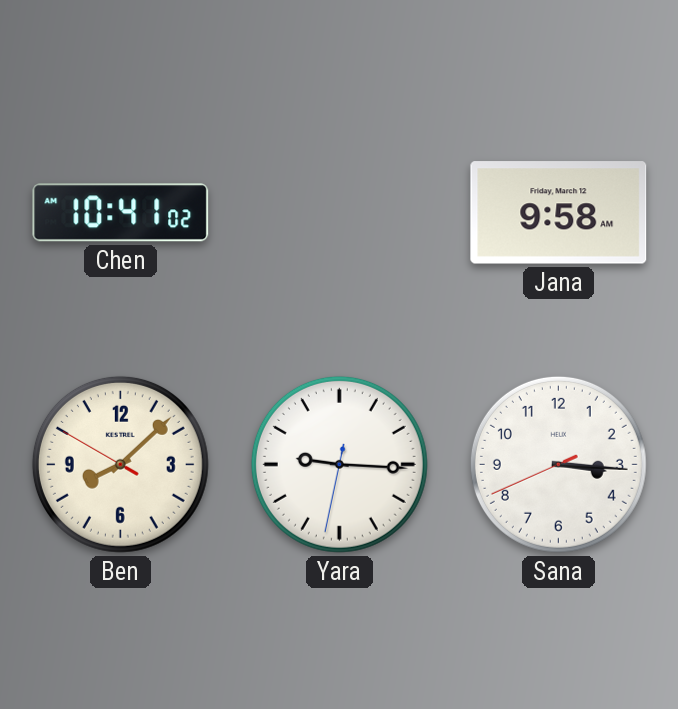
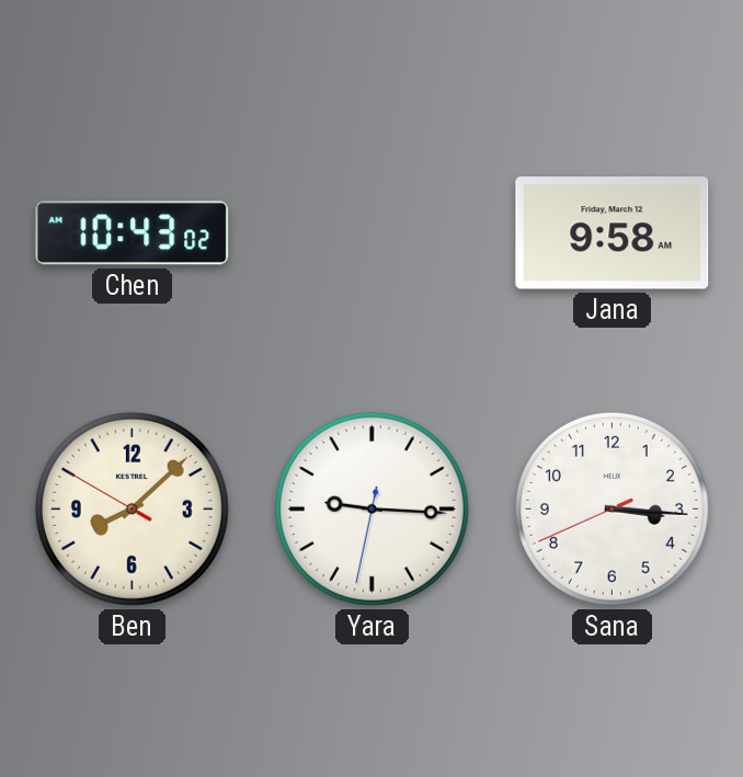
Chen: 10:41 -> 10:43 (133, 233)
